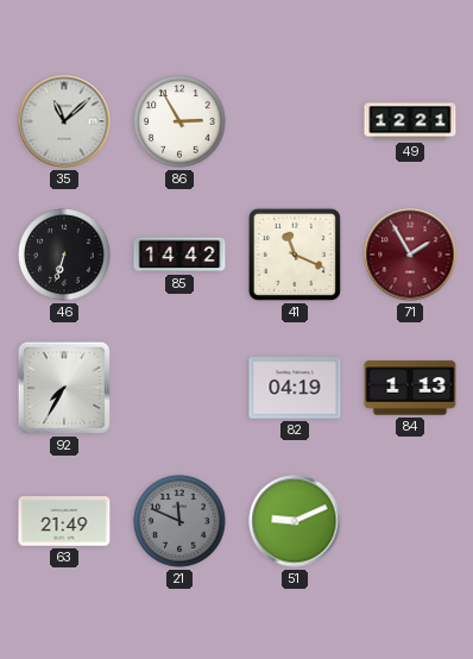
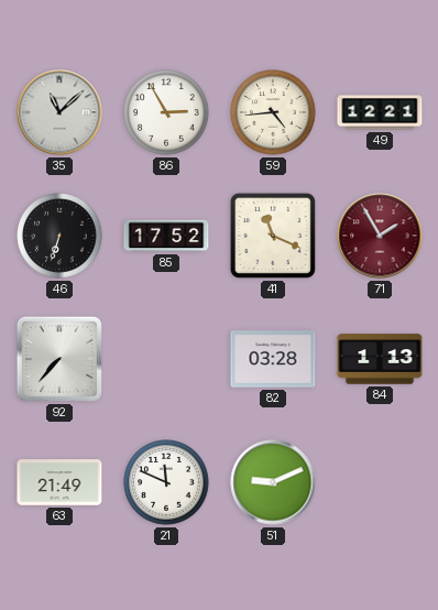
59: none -> 4:44 (273, 112)
85: 14:42 -> 17:52 (166, 236)
92: 7:35 -> 7:37 (59, 359)
82: 04:19 -> 03:28 (273, 359)
21 dial: grey -> white (166, 482)
